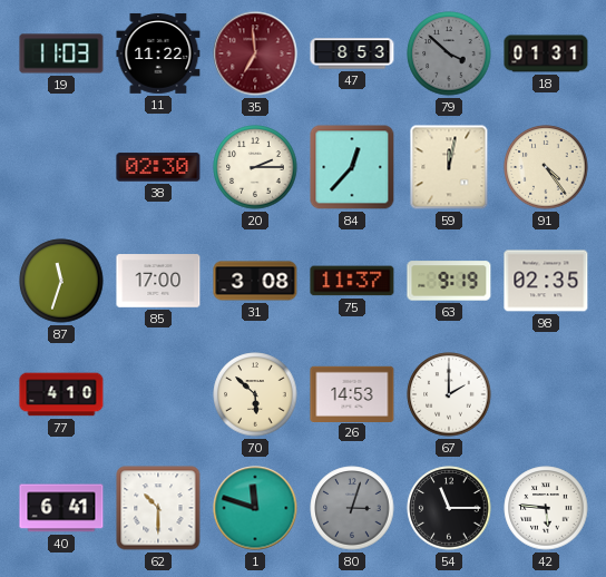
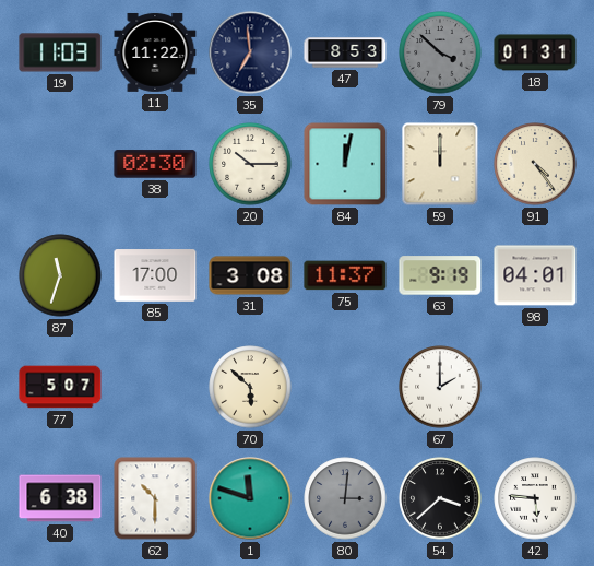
35 dial: burgundy -> navy (250, 52)
20: 2:15 -> 10:15 (250, 164)
84: 12:37 -> 12:02 (345, 164)
59: 12:02 -> 12:00 (440, 164)
98: 02:35 -> 04:01 (535, 275)
77: 4:10 -> 5:07 (60, 387)
26: 14:53 -> none (352, 393)
40: 6:41 -> 6:38 (60, 498)
80: 3:03 -> 3:01 (345, 498)
54: 11:15 -> 3:38 (440, 498)
